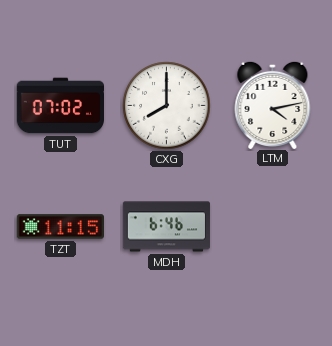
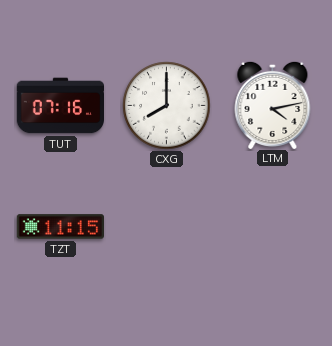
TUT: 07:02 -> 07:16 (60, 106)
MDH: 6:46 -> none (167, 227)
